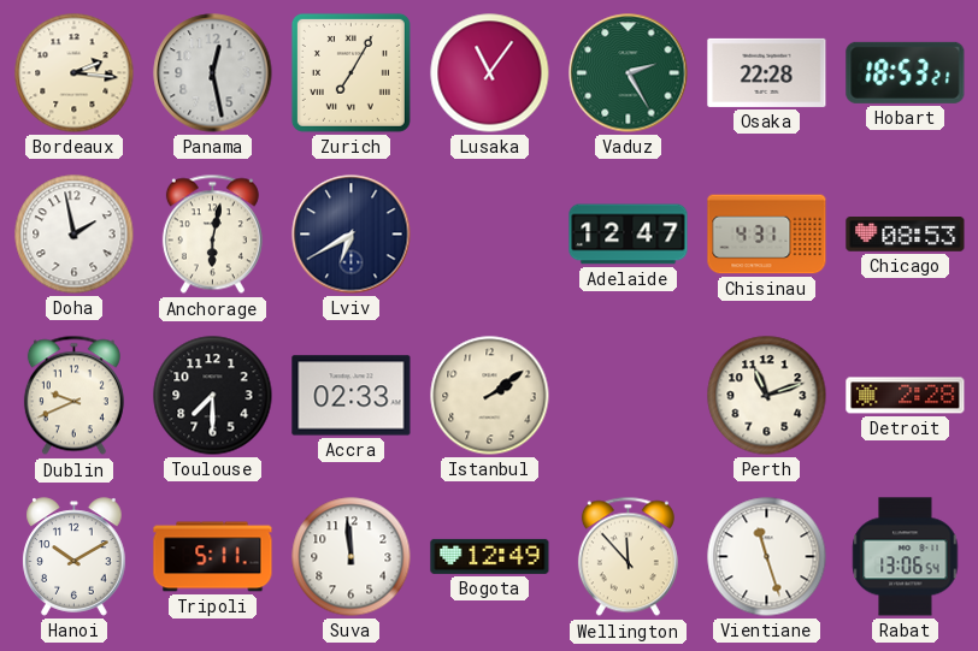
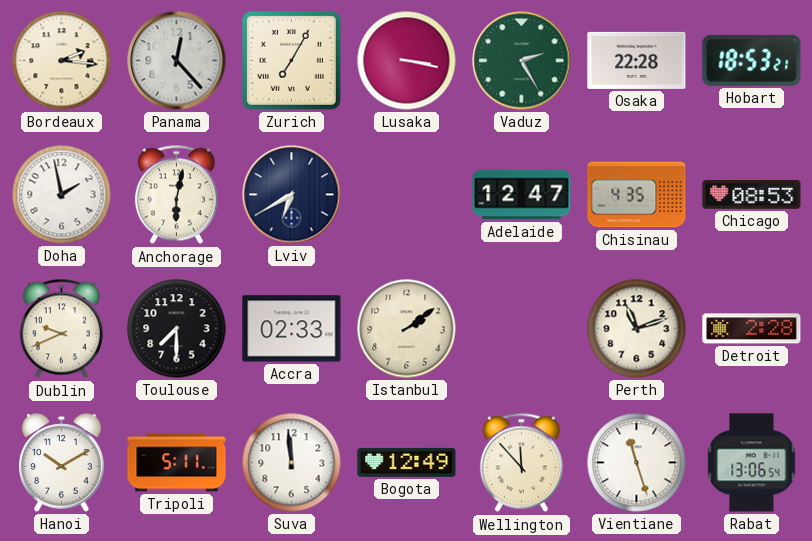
Panama: 12:28 -> 12:23 (177, 61)
Lusaka: 11:06 -> 3:17 (407, 61)
Chisinau: 4:31 -> 4:35 (637, 195)
